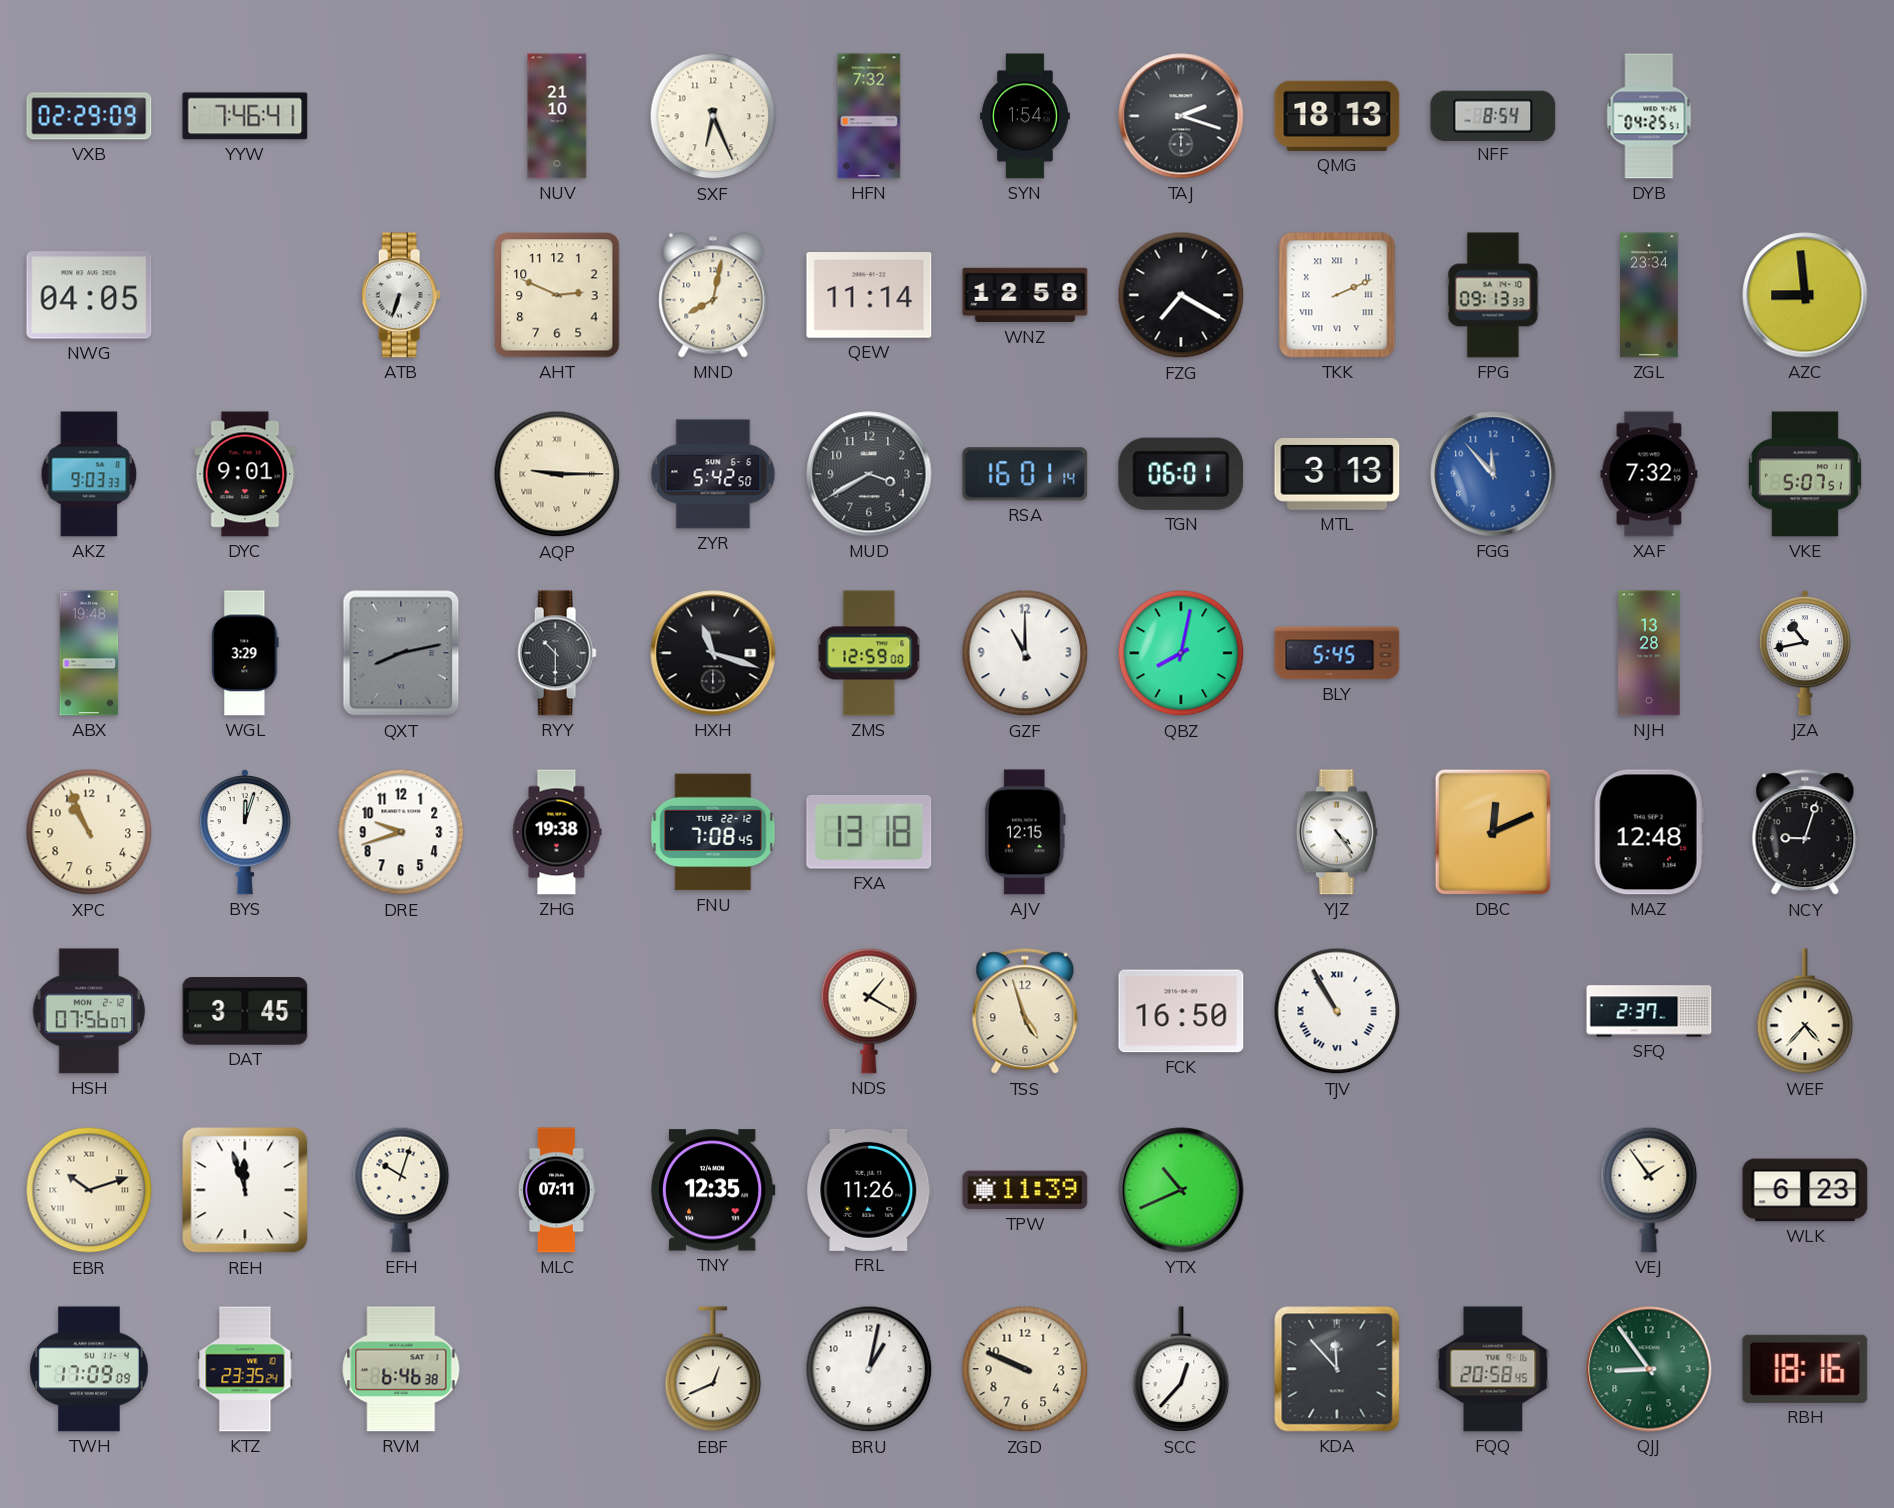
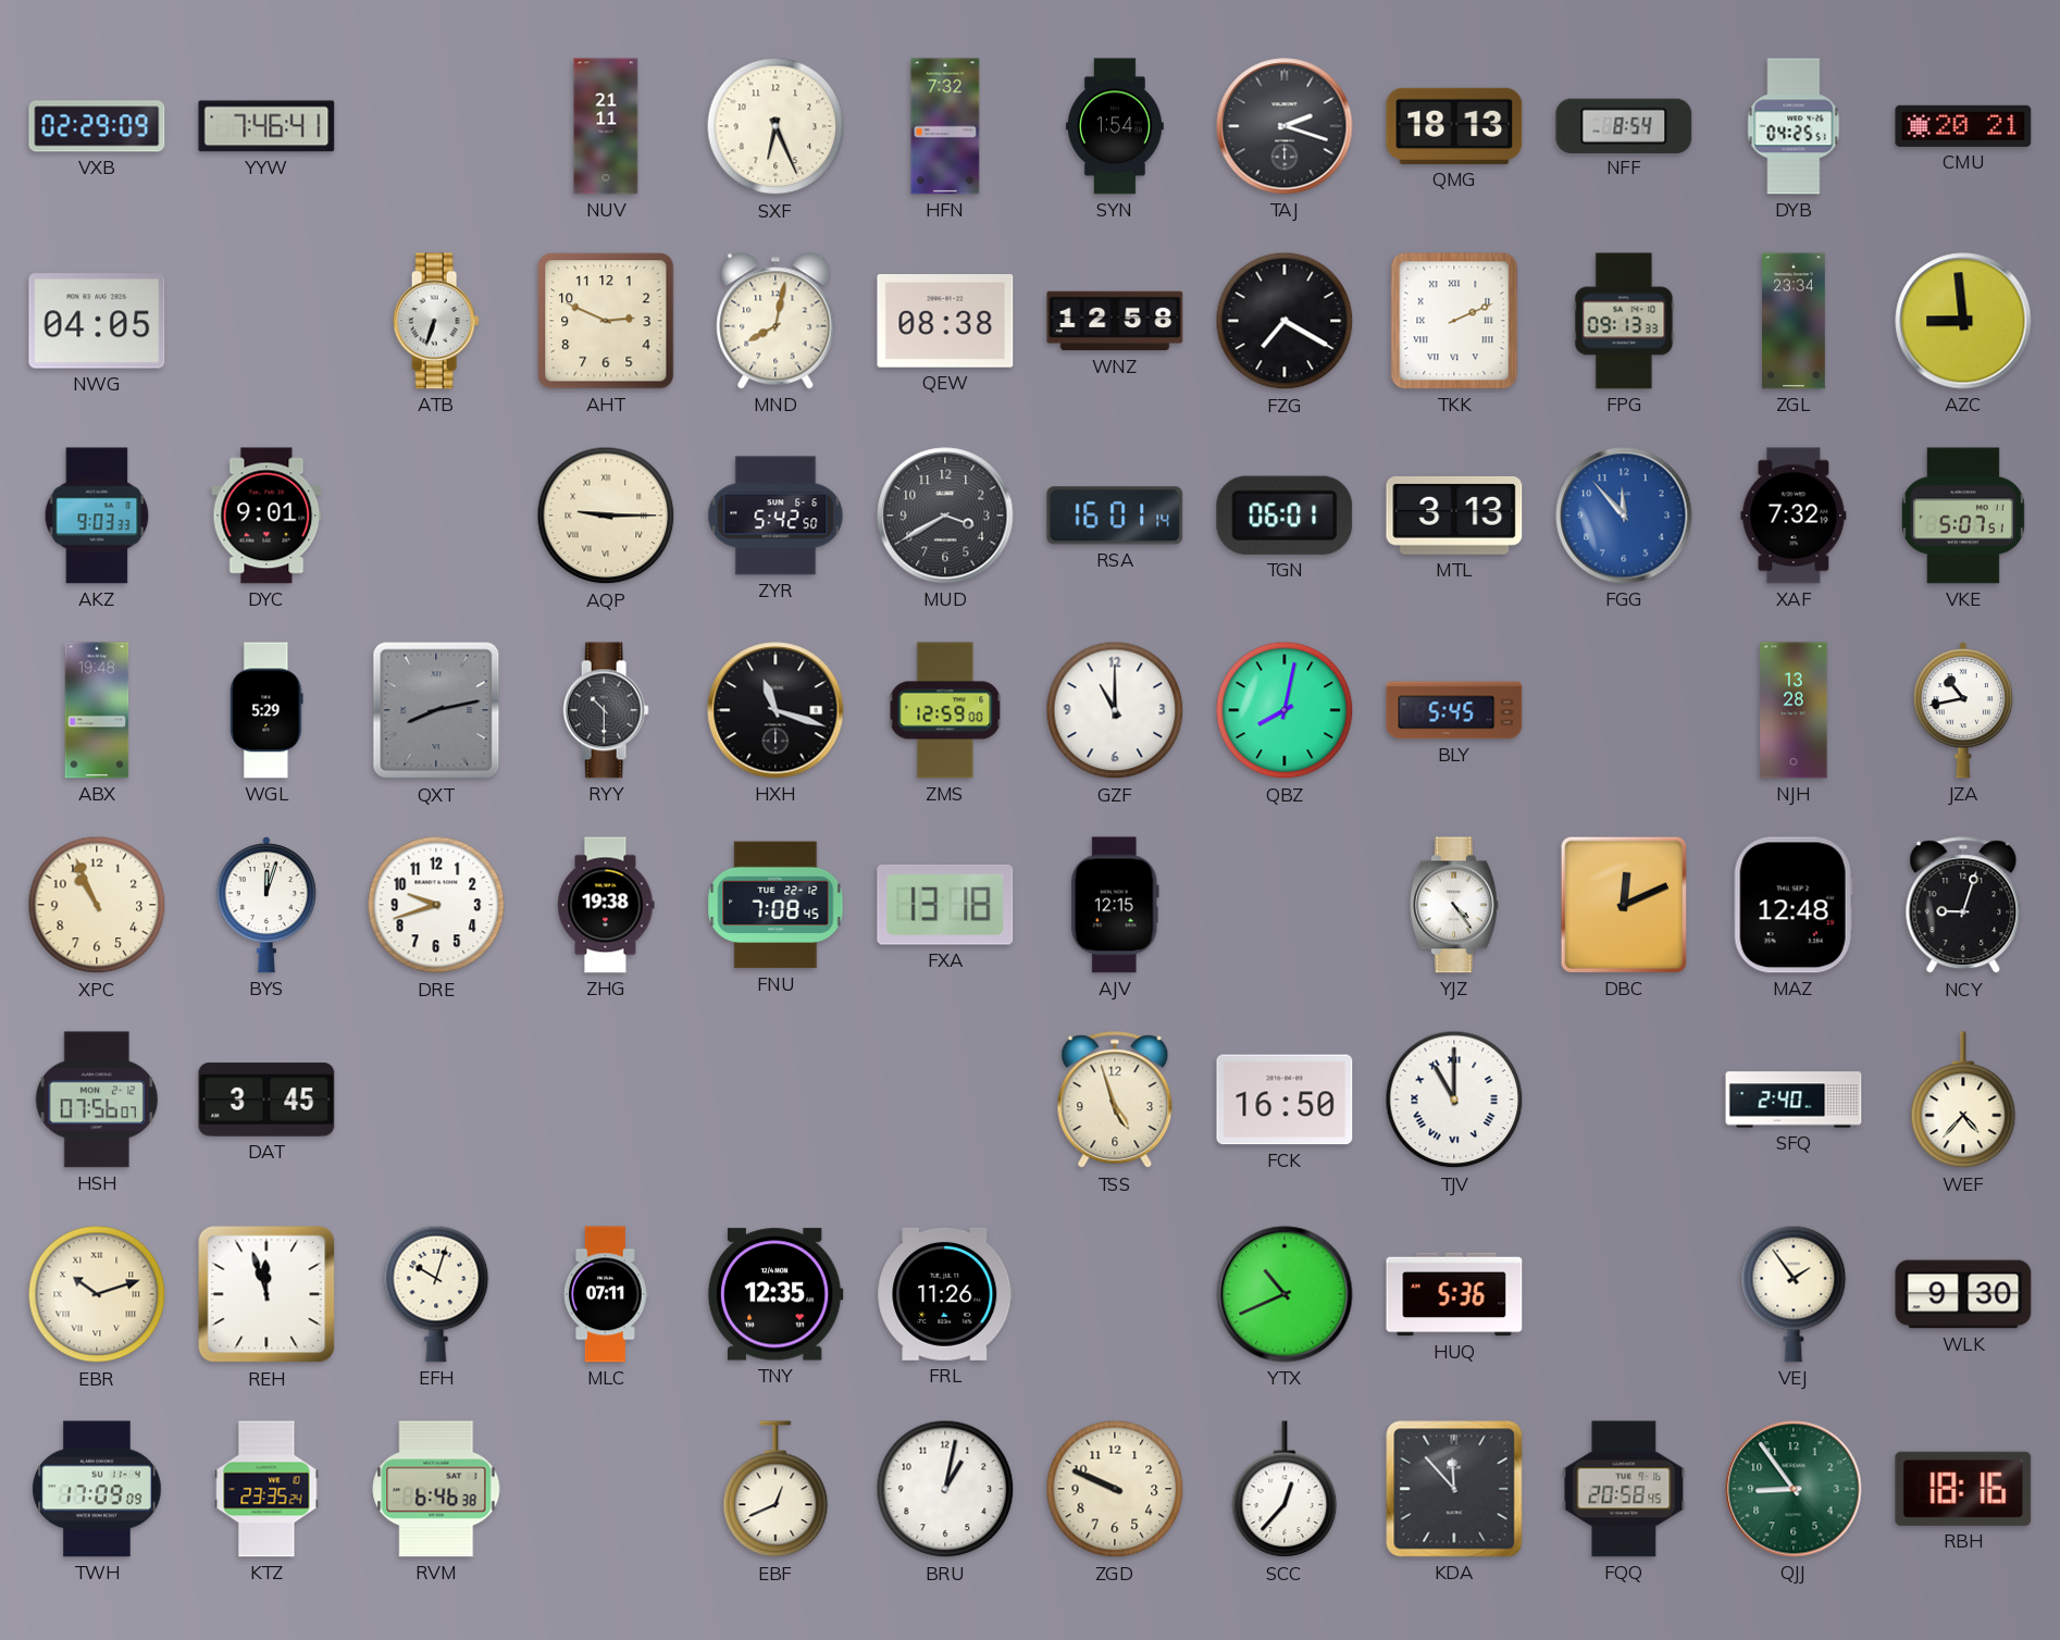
NUV: 21:10 -> 21:11 (606, 126)
CMU: none -> 20:21 (1963, 126)
QEW: 11:14 -> 08:38 (945, 322)
WGL: 3:29 -> 5:29 (266, 710)
NDS: 1:20 -> none (869, 1011)
TJV: 10:55 -> 11:00 (1454, 1099)
SFQ: 2:37 -> 2:40 (1794, 1099)
TPW: 11:39 -> none (1025, 1190)
HUQ: none -> 5:36 (1454, 1294)
WLK: 6:23 -> 9:30 (1963, 1294)
